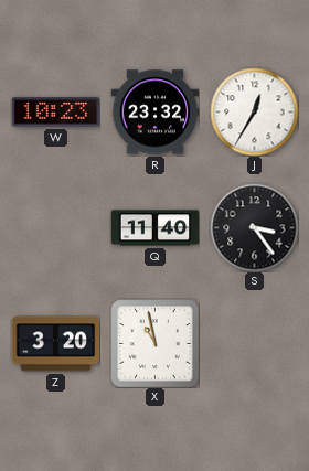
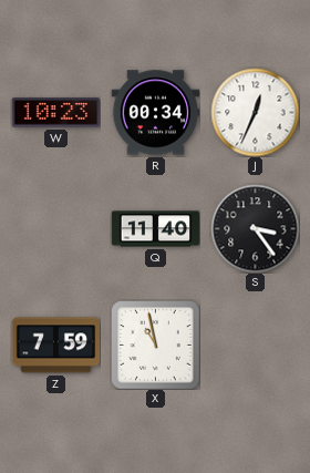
R: 23:32 -> 00:34 (155, 113)
J: 12:35 -> 12:34 (255, 112)
Z: 3:20 -> 7:59 (55, 346)
